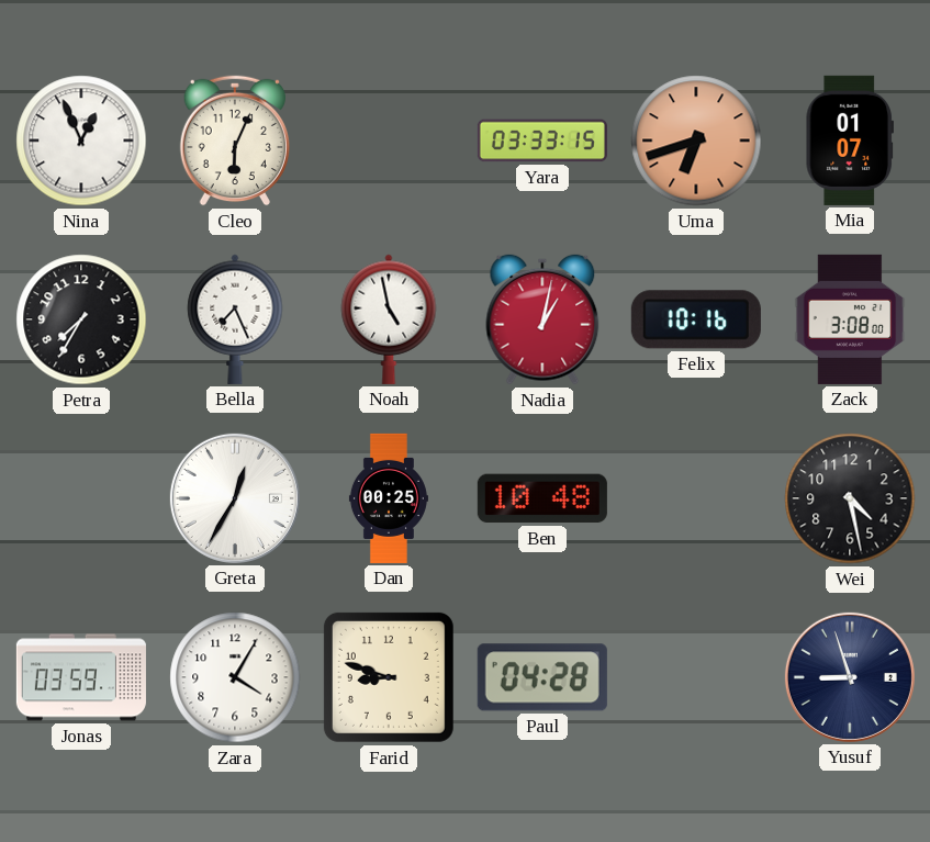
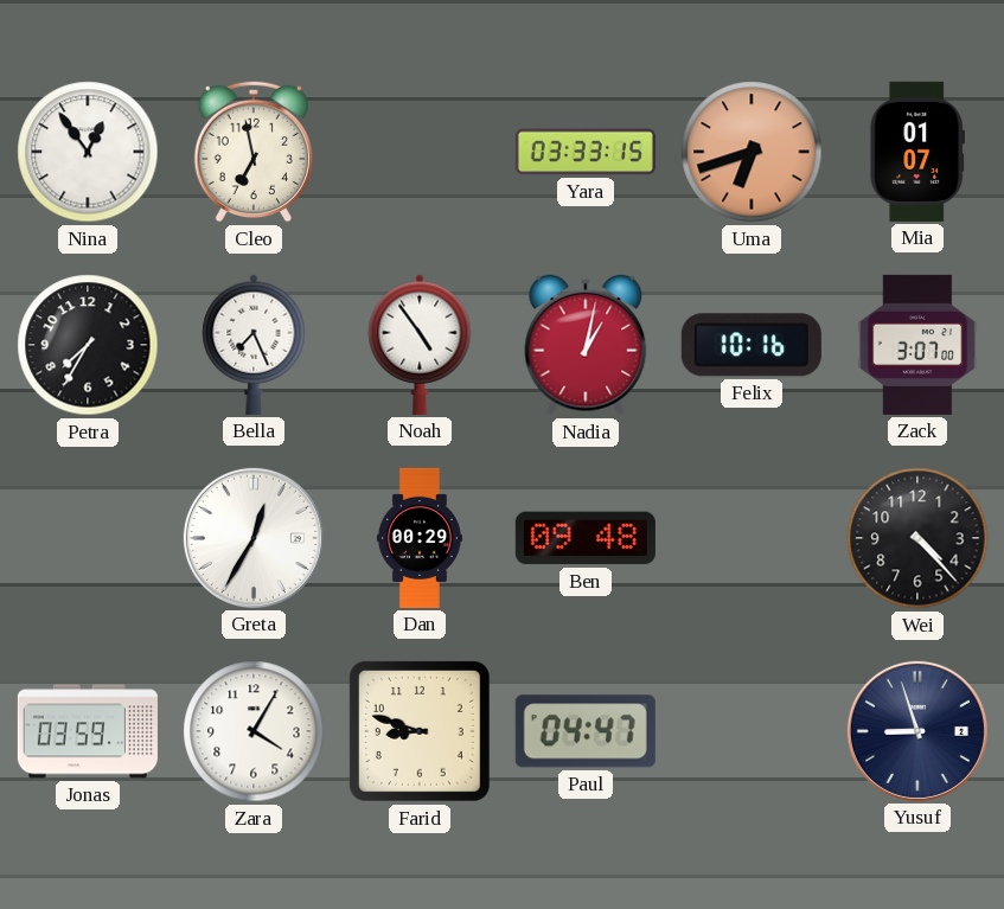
Nina: 12:56 -> 12:54 (88, 152)
Cleo: 6:04 -> 6:58 (254, 152)
Noah: 4:58 -> 4:54 (420, 345)
Zack: 3:08 -> 3:07 (917, 345)
Dan: 00:25 -> 00:29 (420, 538)
Ben: 10:48 -> 09:48 (586, 538)
Wei: 4:28 -> 4:23 (917, 538)
Paul: 04:28 -> 04:47 (586, 731)
